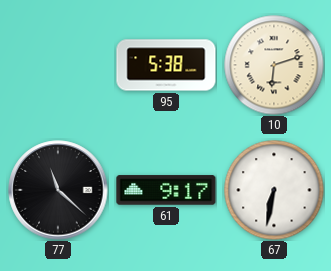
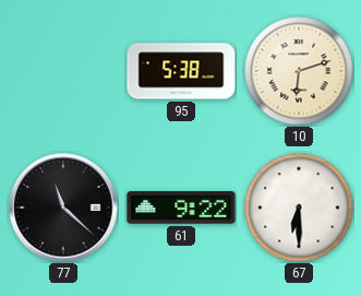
61: 9:17 -> 9:22 (181, 208)
67: 6:32 -> 6:30 (299, 208)
